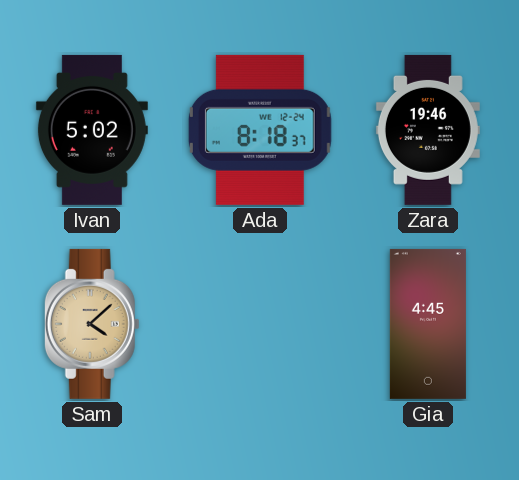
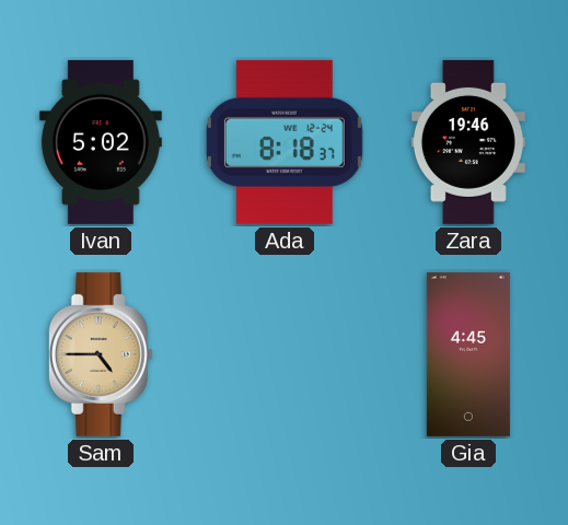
Sam: 4:08 -> 4:45 (101, 354)
